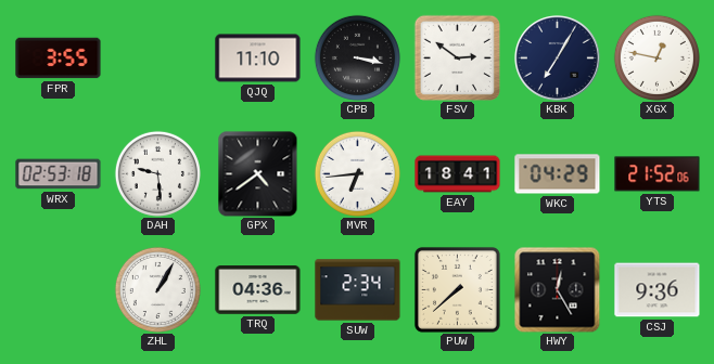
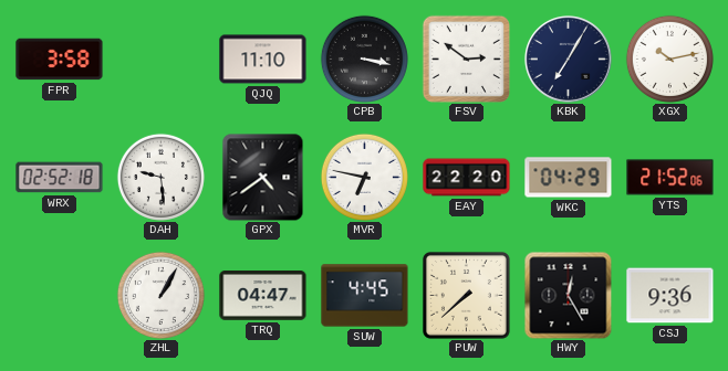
FPR: 3:55 -> 3:58 (60, 60)
XGX: 12:47 -> 10:13 (669, 59)
WRX: 02:53 -> 02:52 (60, 178)
MVR: 6:44 -> 6:47 (364, 177)
EAY: 18:41 -> 22:20 (467, 178)
TRQ: 04:36 -> 04:47 (263, 296)
SUW: 2:34 -> 4:45 (365, 296)
